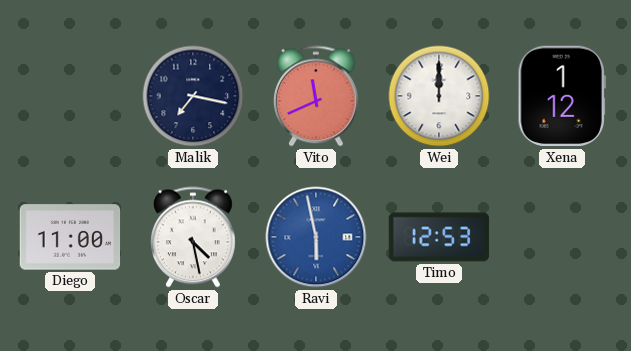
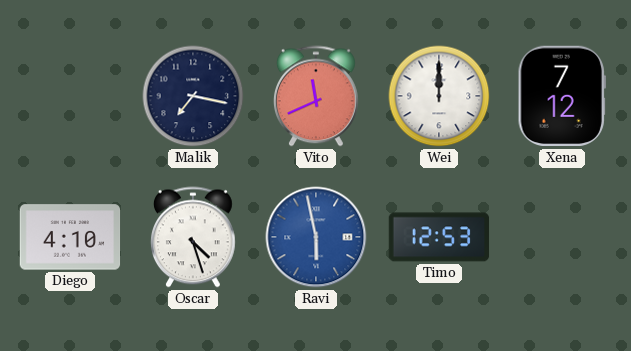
Xena: 1:12 -> 7:12 (562, 96)
Diego: 11:00 -> 4:10 (70, 237)
Oscar: 4:28 -> 4:27 (193, 237)
